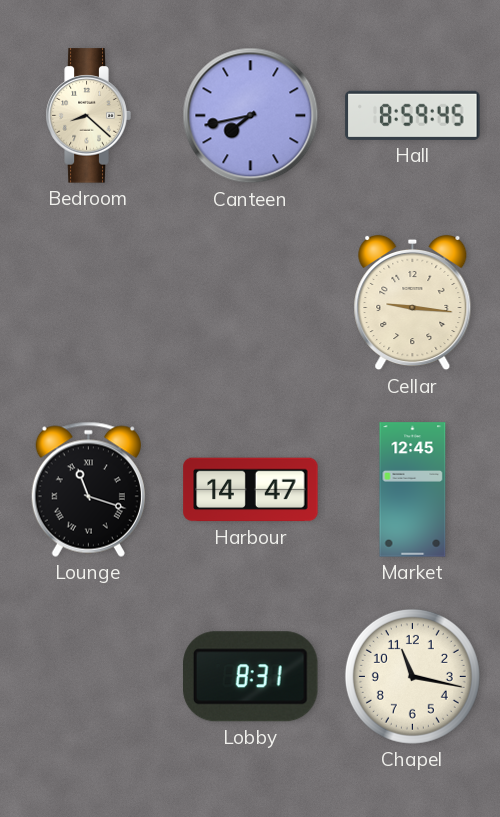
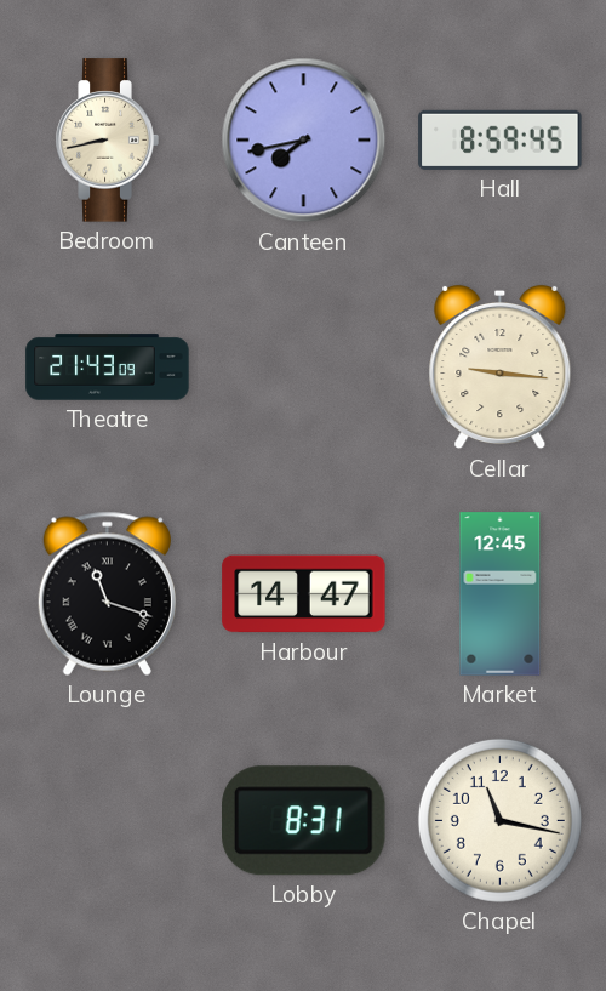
Bedroom: 8:22 -> 8:43 (107, 141)
Theatre: none -> 21:43 (108, 368)
